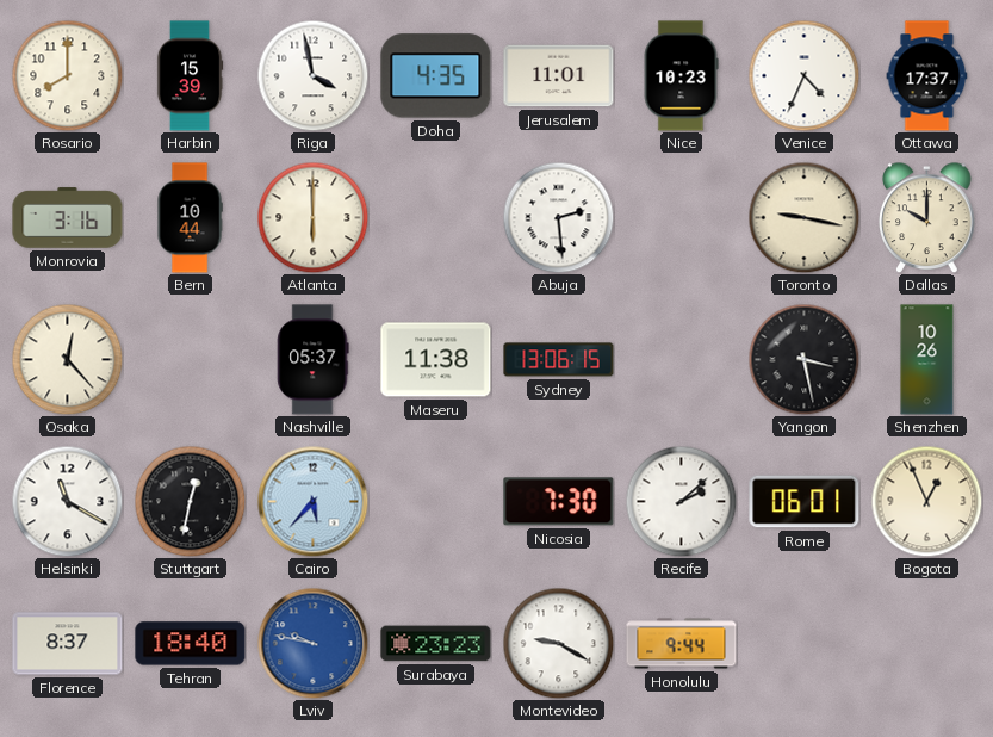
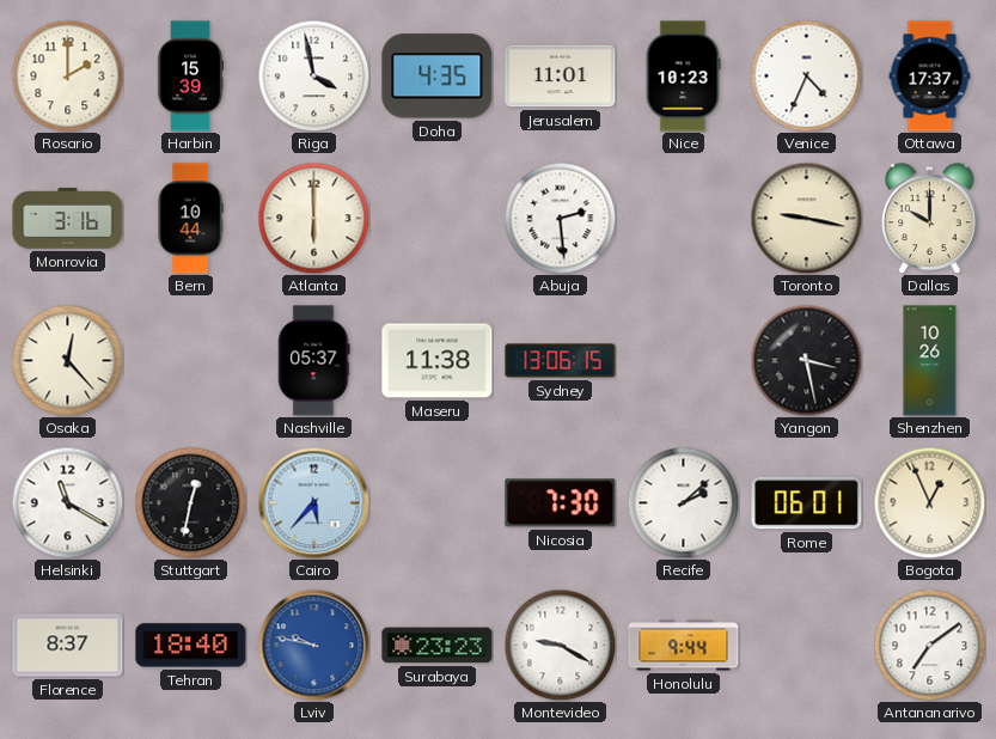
Rosario: 8:00 -> 2:00 (67, 75)
Antananarivo: none -> 7:09 (929, 645)
